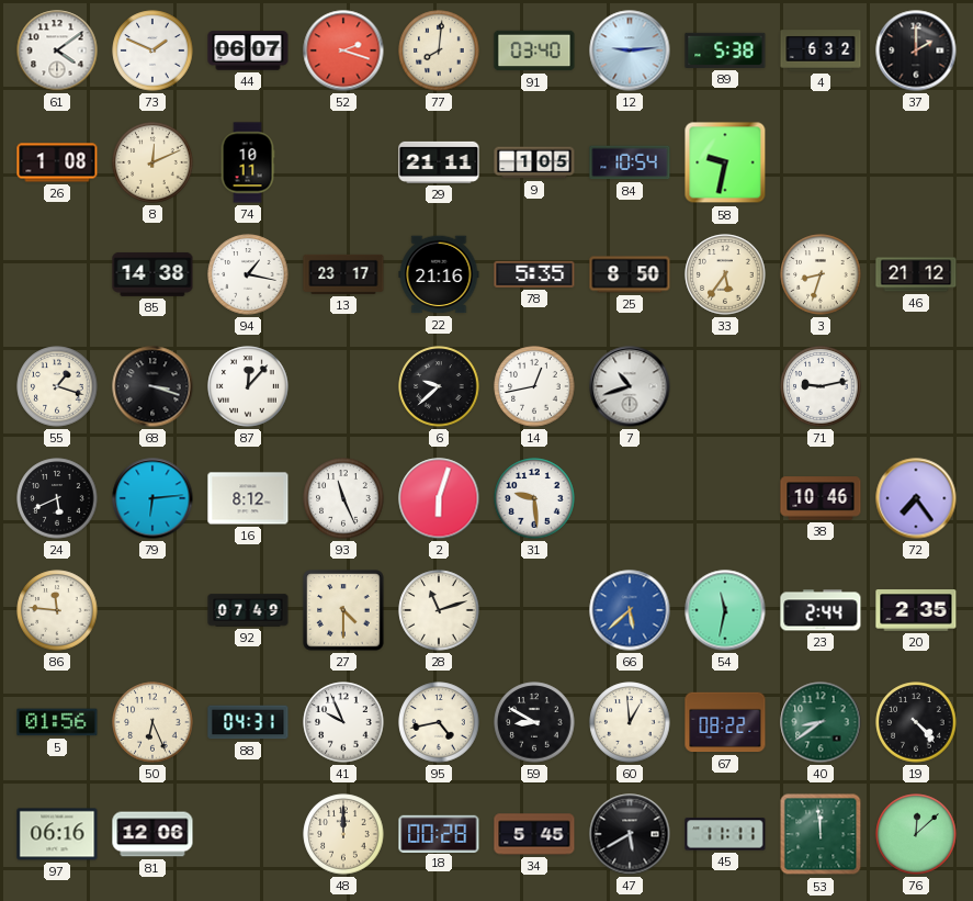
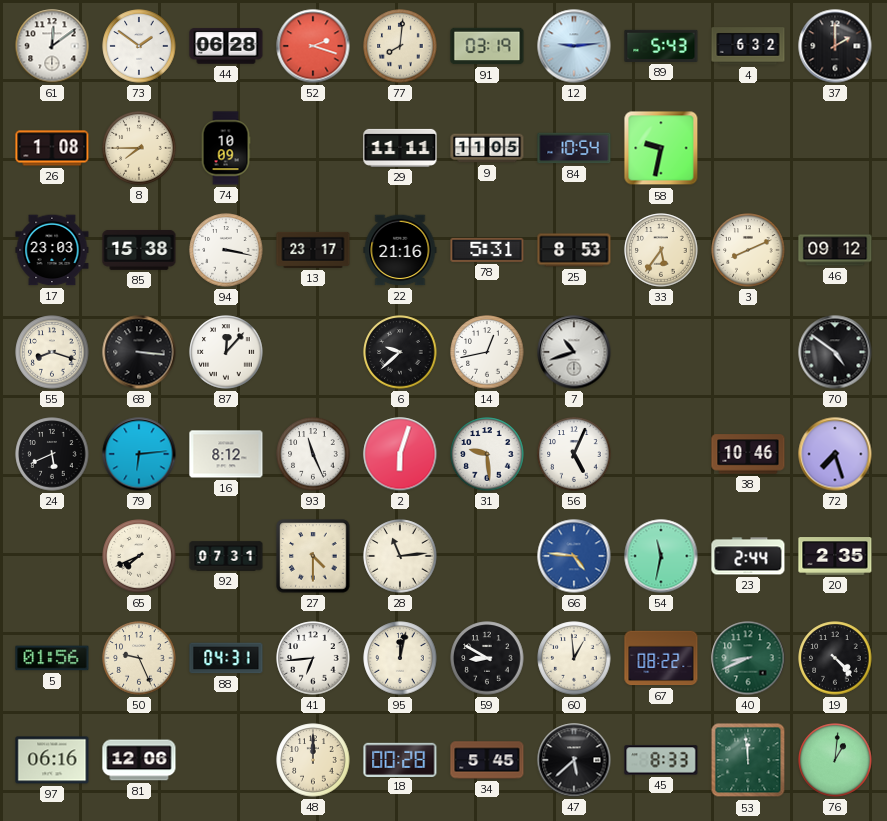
61: 4:09 -> 12:09 (52, 46)
73: 1:49 -> 1:51 (139, 46)
44: 06:07 -> 06:28 (226, 46)
91: 03:40 -> 03:19 (487, 46)
89: 5:38 -> 5:43 (661, 46)
8: 12:11 -> 7:45 (139, 148)
74: 10:11 -> 10:09 (226, 148)
29: 21:11 -> 11:11 (400, 148)
9: 1:05 -> 11:05 (487, 148)
17: none -> 23:03 (52, 250)
85: 14:38 -> 15:38 (139, 250)
94: 1:17 -> 3:17 (226, 250)
78: 5:35 -> 5:31 (487, 250)
25: 8:50 -> 8:53 (574, 250)
3: 8:33 -> 8:11 (748, 250)
46: 21:12 -> 09:12 (835, 250)
55: 1:18 -> 8:18 (52, 352)
68: 3:18 -> 3:16 (139, 352)
71: 9:13 -> none (821, 386)
70: none -> 4:51 (835, 352)
56: none -> 5:04 (574, 454)
72: 7:24 -> 7:27 (835, 454)
86: 11:46 -> none (57, 610)
65: none -> 7:41 (139, 556)
92: 07:49 -> 07:31 (226, 556)
28: 11:12 -> 11:14 (400, 556)
66: 5:38 -> 4:46 (574, 556)
50: 6:26 -> 9:26 (139, 658)
41: 9:56 -> 6:44 (313, 658)
95: 4:43 -> 12:02 (400, 658)
40: 8:39 -> 8:41 (748, 658)
47: 5:40 -> 5:38 (574, 760)
45: 11:11 -> 8:33 (661, 760)
76: 12:08 -> 1:01 (835, 760)
